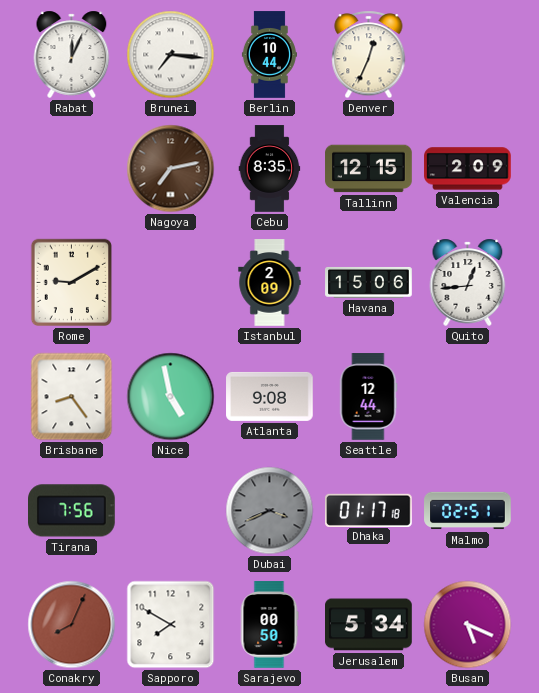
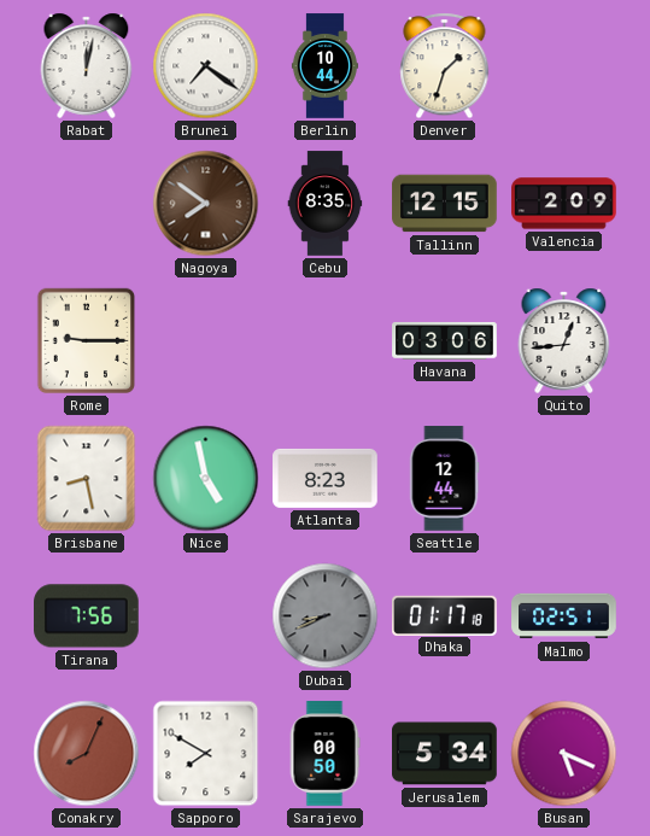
Rabat: 12:04 -> 12:02 (87, 65)
Brunei: 7:16 -> 7:21 (206, 66)
Denver: 12:34 -> 1:33 (445, 66)
Nagoya: 7:13 -> 7:51 (206, 204)
Rome: 9:10 -> 9:15 (86, 341)
Istanbul: 2:09 -> none (270, 283)
Havana: 15:06 -> 03:06 (445, 341)
Brisbane: 8:24 -> 8:28 (87, 479)
Atlanta: 9:08 -> 8:23 (326, 478)
Dubai: 3:41 -> 8:41 (326, 616)
